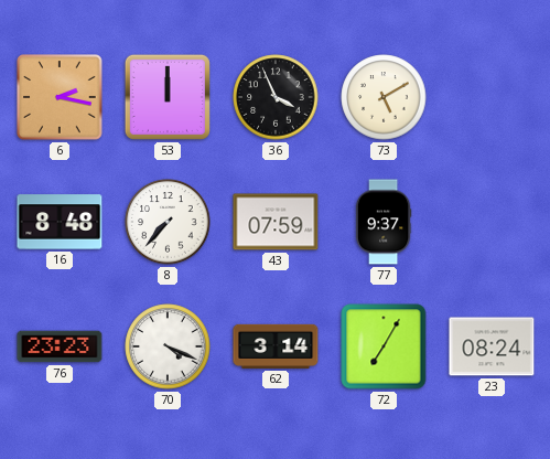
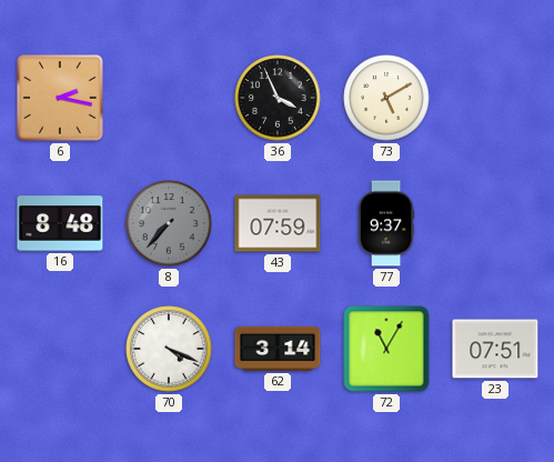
53: 12:00 -> none (168, 97)
8 dial: white -> grey (169, 223)
76: 23:23 -> none (60, 346)
72: 7:05 -> 11:05 (386, 349)
23: 08:24 -> 07:51 (495, 349)
